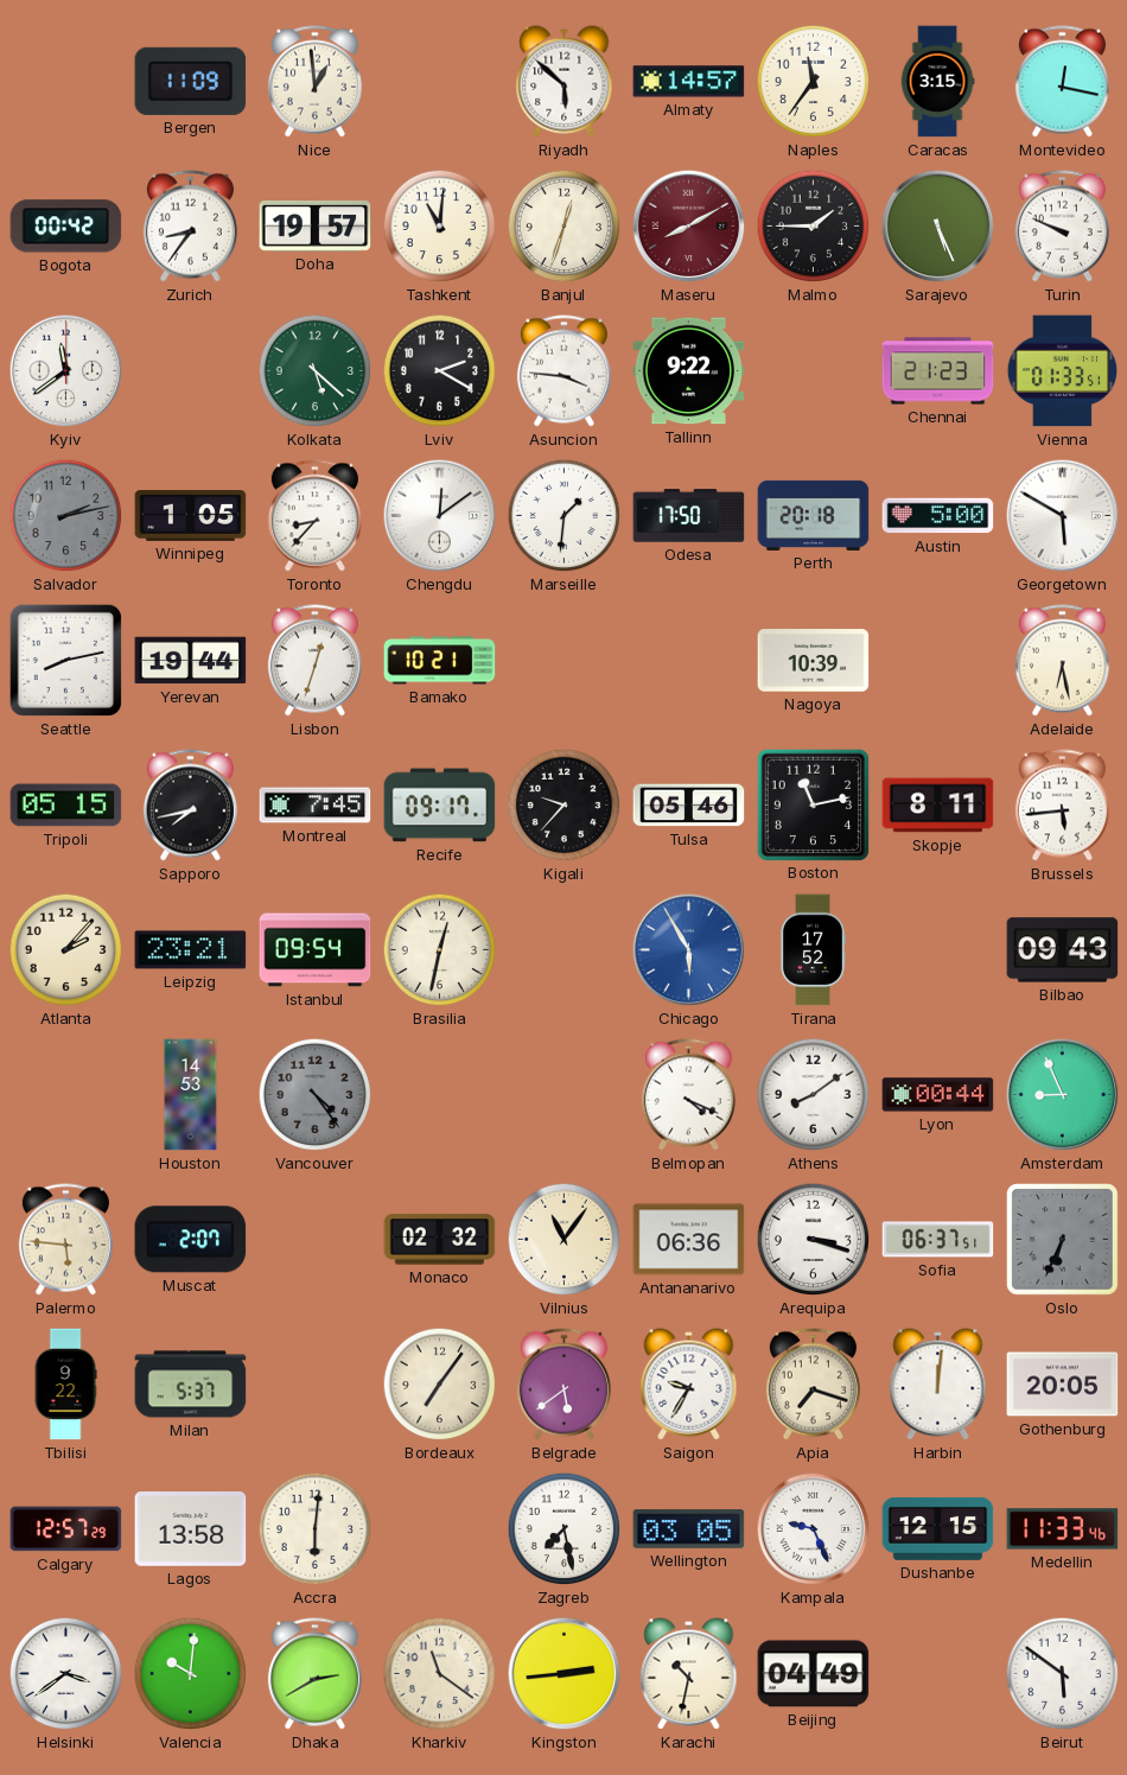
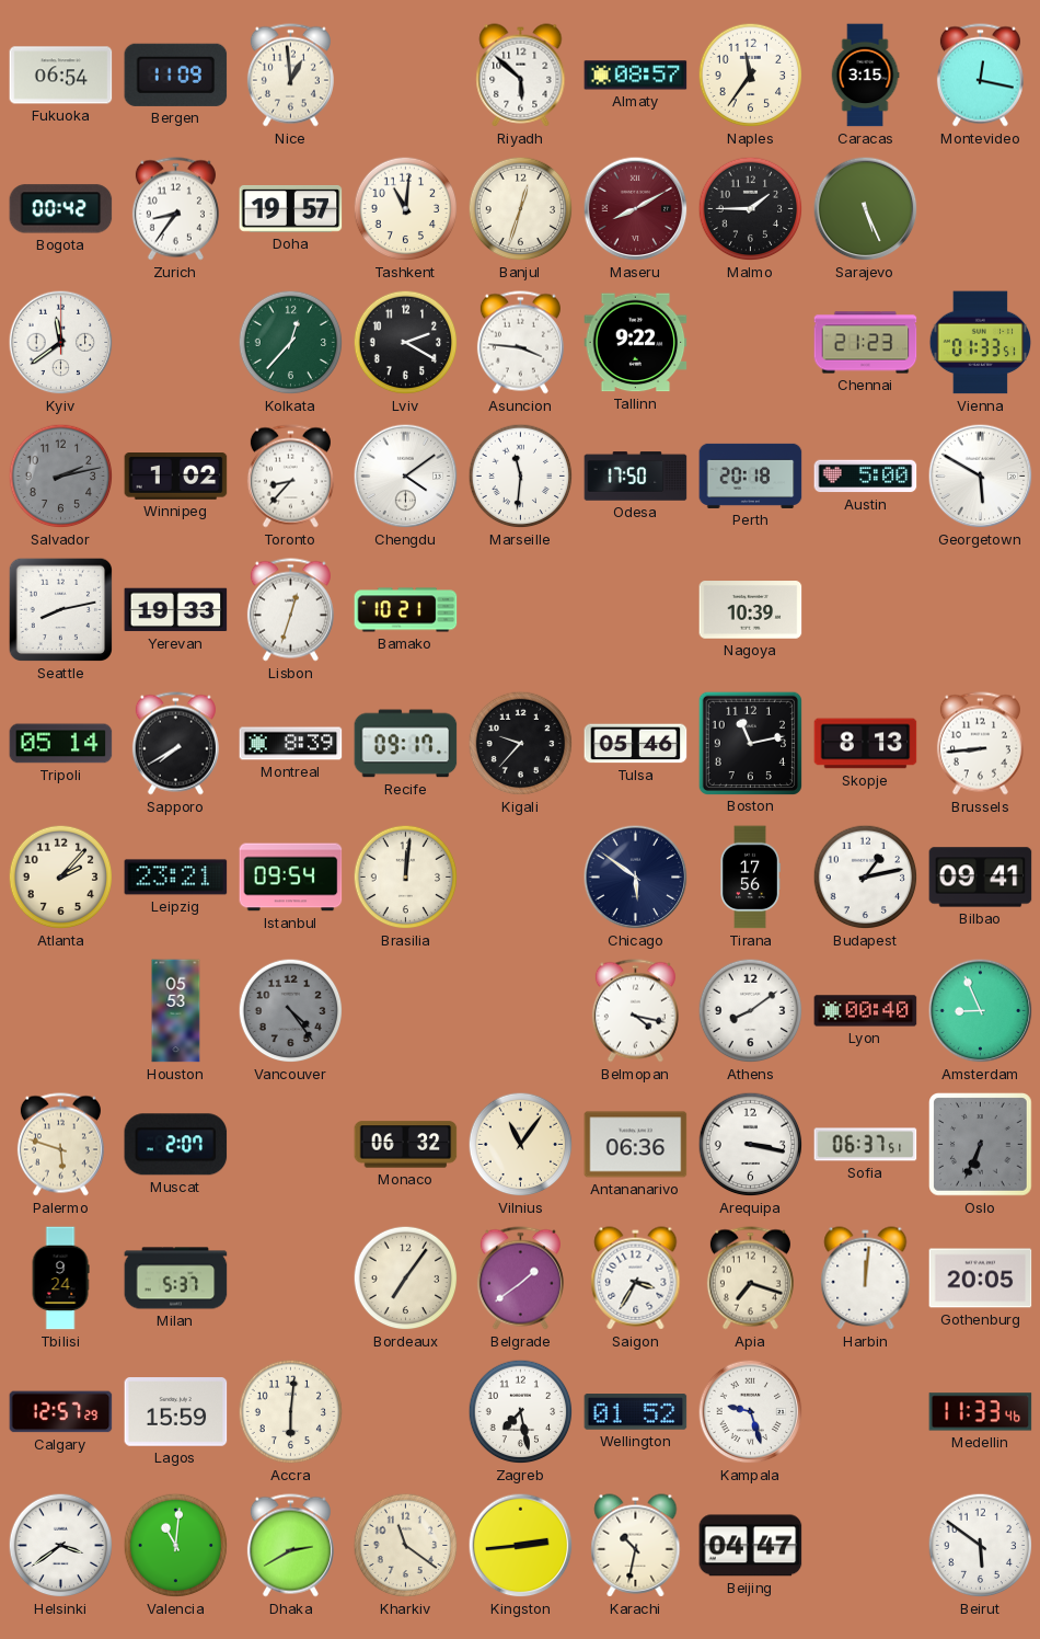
Fukuoka: none -> 06:54 (61, 76)
Almaty: 14:57 -> 08:57 (636, 76)
Turin: 9:49 -> none (1062, 227)
Kolkata: 5:22 -> 12:37 (291, 343)
Winnipeg: 1:05 -> 1:02 (176, 477)
Chengdu: 12:09 -> 4:09 (406, 477)
Marseille: 1:31 -> 11:31 (521, 477)
Yerevan: 19:44 -> 19:33 (176, 610)
Adelaide: 6:28 -> none (1062, 661)
Tripoli: 05:15 -> 05:14 (61, 744)
Sapporo: 7:43 -> 7:40 (175, 744)
Montreal: 7:45 -> 8:39 (291, 744)
Skopje: 8:11 -> 8:13 (866, 744)
Brussels: 5:44 -> 8:44 (980, 744)
Brasilia: 12:32 -> 12:01 (406, 878)
Chicago: 5:55 -> 5:51 (636, 878)
Chicago dial: blue -> navy (636, 878)
Tirana: 17:52 -> 17:56 (751, 878)
Budapest: none -> 1:13 (866, 878)
Bilbao: 09:43 -> 09:41 (981, 878)
Houston: 14:53 -> 05:53 (176, 1011)
Belmopan: 4:19 -> 4:17 (635, 1011)
Lyon: 00:44 -> 00:40 (866, 1011)
Palermo: 5:46 -> 5:48 (60, 1145)
Monaco: 02:32 -> 06:32 (406, 1145)
Arequipa: 3:18 -> 3:17 (751, 1145)
Tbilisi: 9:22 -> 9:24 (60, 1279)
Belgrade: 5:39 -> 1:39 (520, 1279)
Saigon: 9:35 -> 3:35 (636, 1279)
Lagos: 13:58 -> 15:59 (176, 1412)
Wellington: 03:05 -> 01:52 (636, 1412)
Kampala: 9:26 -> 9:27 (751, 1412)
Dushanbe: 12:15 -> none (938, 1528)
Valencia: 10:01 -> 11:01 (176, 1546)
Beijing: 04:49 -> 04:47 (751, 1546)
